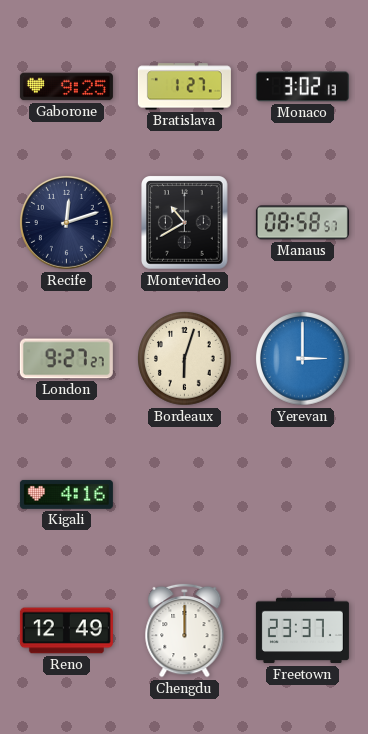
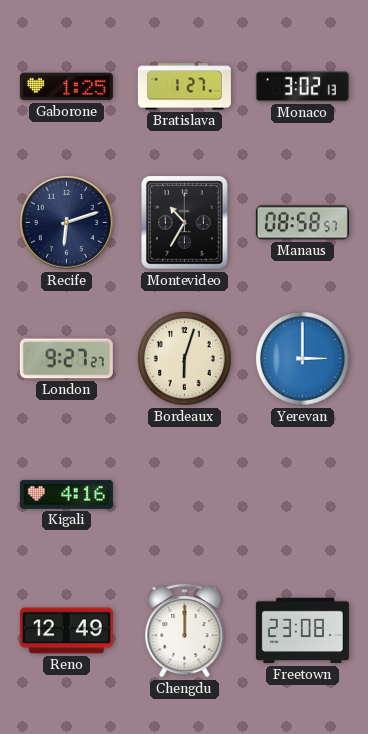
Gaborone: 9:25 -> 1:25 (66, 87)
Recife: 12:12 -> 6:12 (66, 222)
Montevideo: 10:40 -> 10:35 (185, 223)
Freetown: 23:37 -> 23:08 (302, 631)
